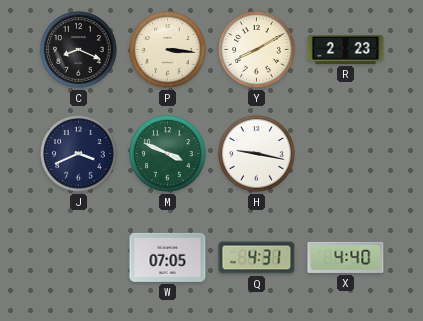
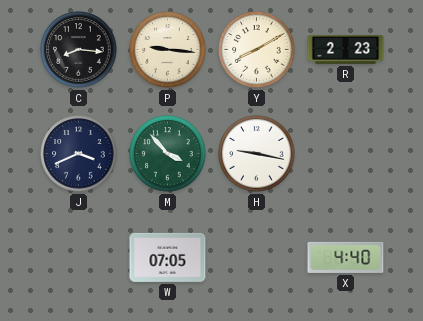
C: 8:19 -> 8:16 (79, 50)
P: 3:16 -> 9:16 (168, 50)
M: 3:49 -> 3:53 (168, 154)
Q: 4:31 -> none (257, 258)
